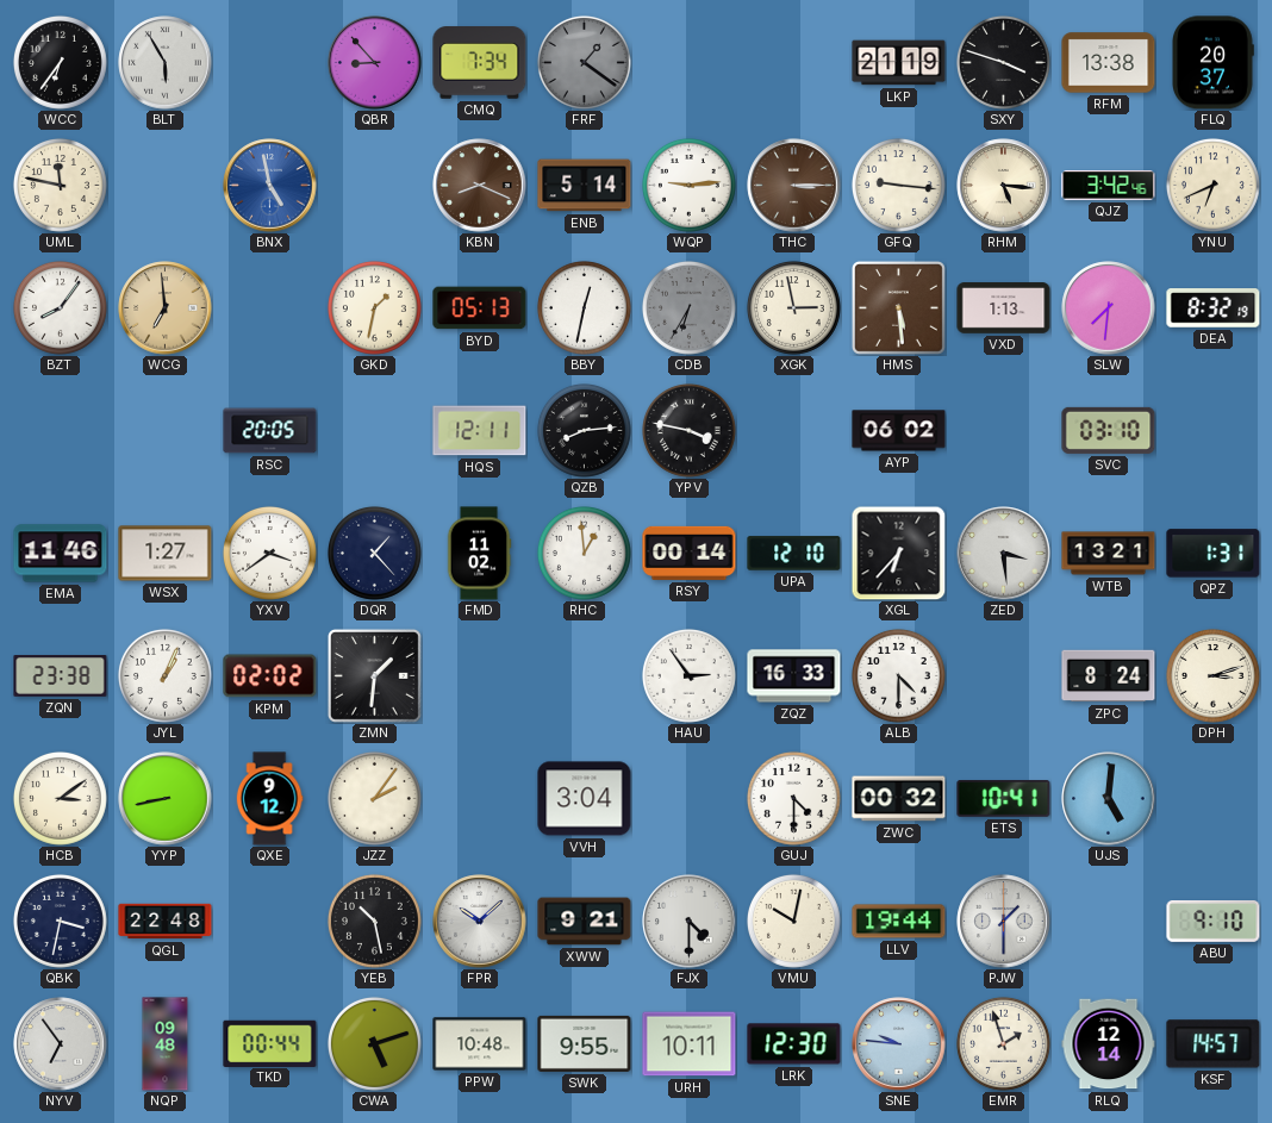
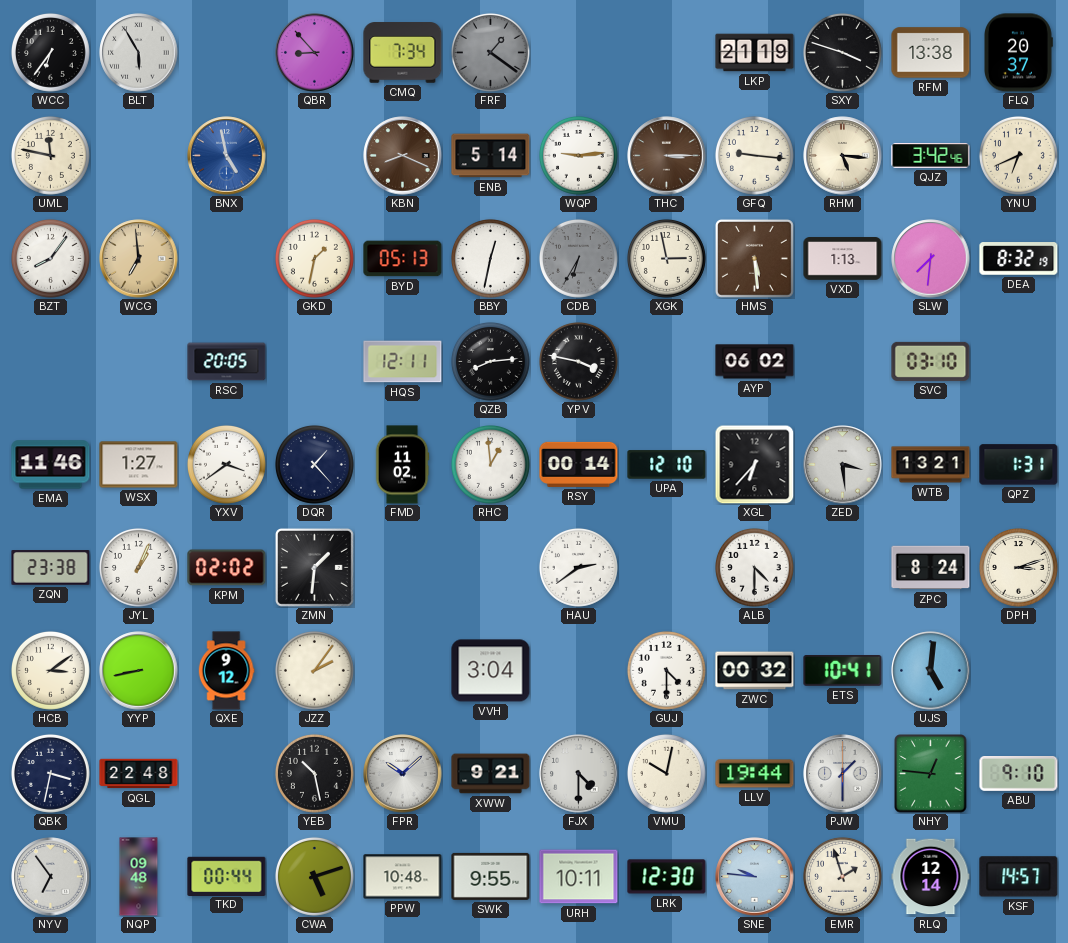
HAU: 2:54 -> 2:39 (578, 567)
ZQZ: 16:33 -> none (794, 676)
NHY: none -> 12:46 (931, 774)
